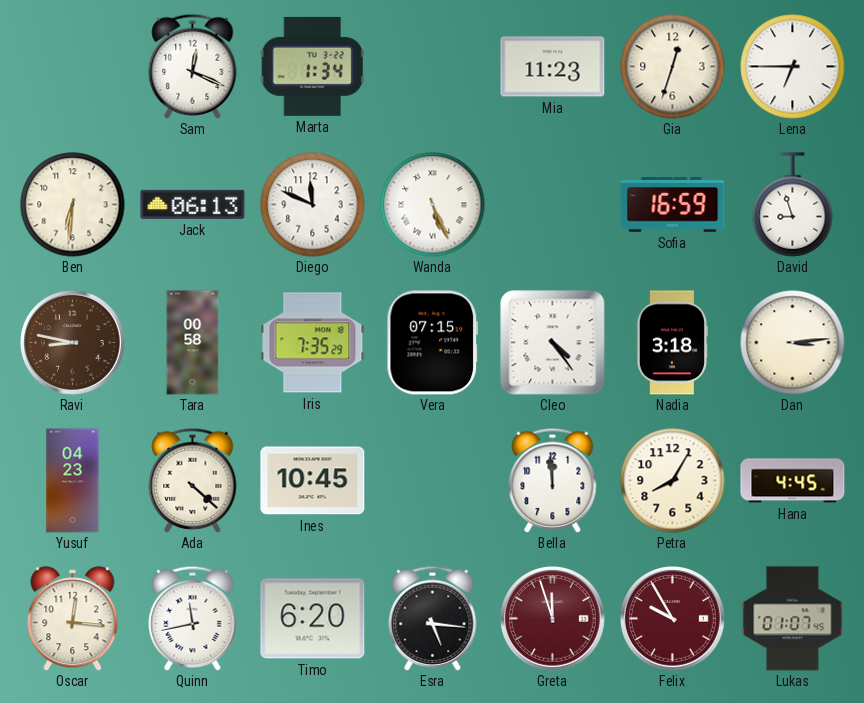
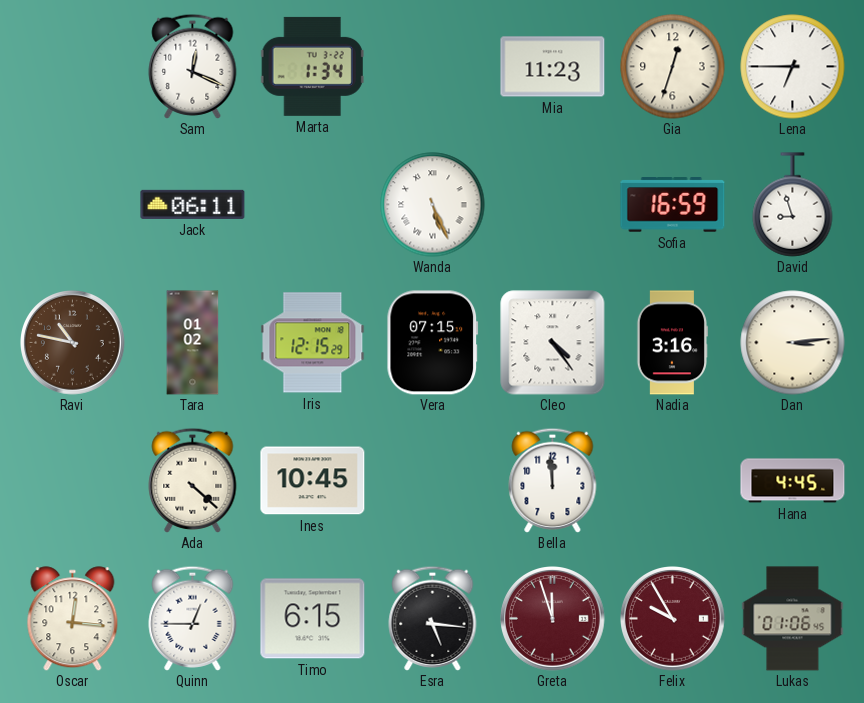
Ben: 6:31 -> none (73, 205)
Jack: 06:13 -> 06:11 (193, 204)
Diego: 11:49 -> none (313, 205)
Ravi: 8:47 -> 10:47 (73, 343)
Tara: 00:58 -> 01:02 (193, 343)
Iris: 7:35 -> 12:15 (313, 343)
Nadia: 3:18 -> 3:16 (672, 343)
Yusuf: 04:23 -> none (73, 481)
Petra: 8:05 -> none (673, 481)
Quinn: 11:43 -> 12:45 (193, 618)
Timo: 6:20 -> 6:15 (313, 619)
Lukas: 01:07 -> 01:06 (793, 619)
